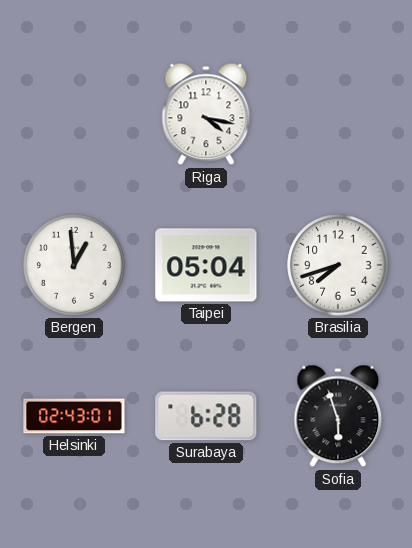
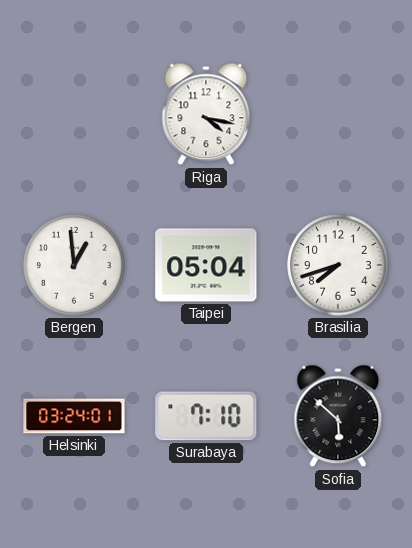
Helsinki: 02:43 -> 03:24 (74, 416)
Surabaya: 6:28 -> 7:10 (206, 416)
Sofia: 5:57 -> 5:52 (338, 416)
